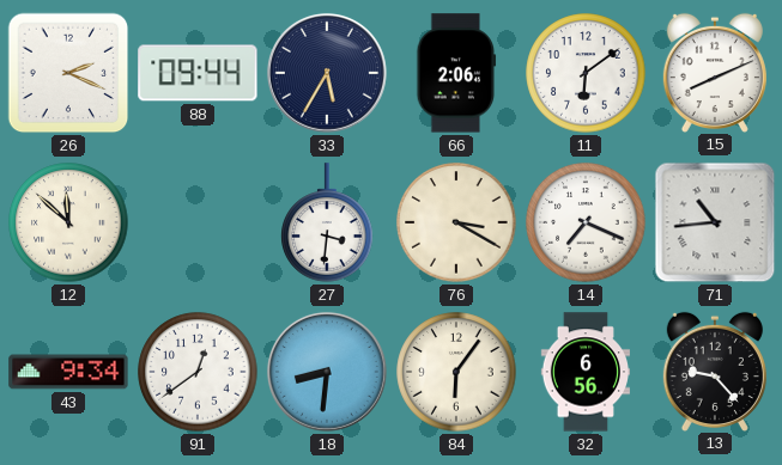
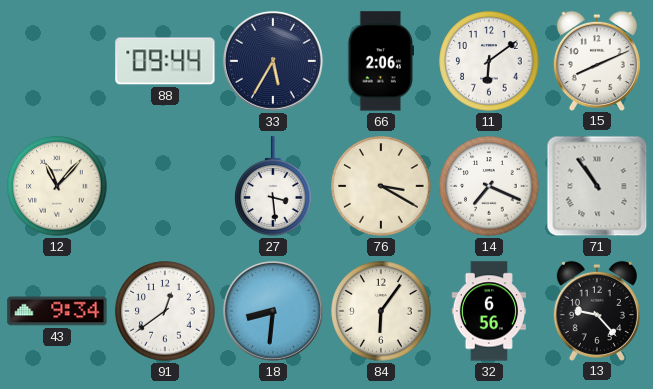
26: 2:19 -> none (68, 73)
12: 11:52 -> 11:07 (57, 186)
27: 3:31 -> 3:29 (273, 186)
71: 10:44 -> 10:54 (597, 186)
